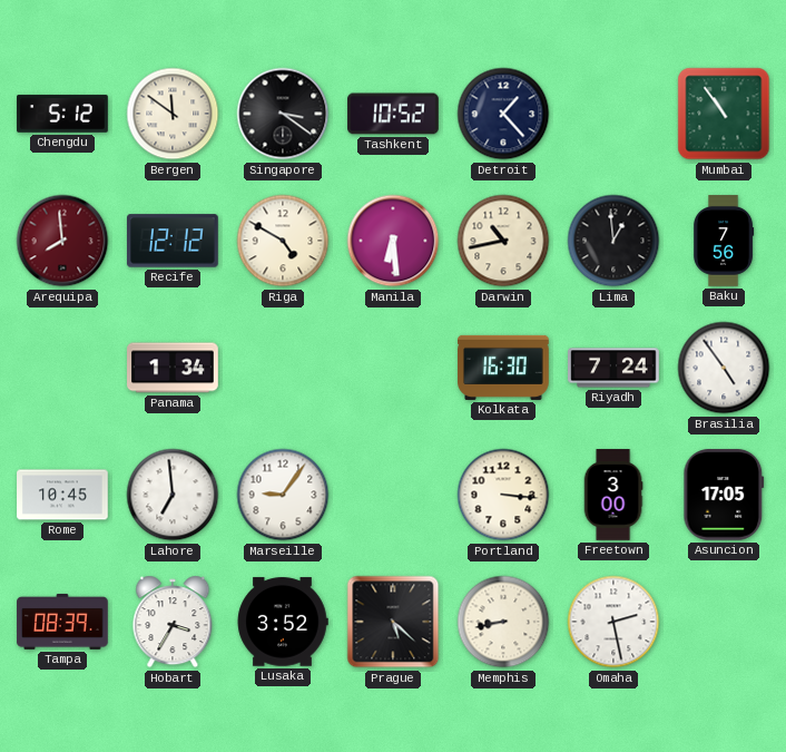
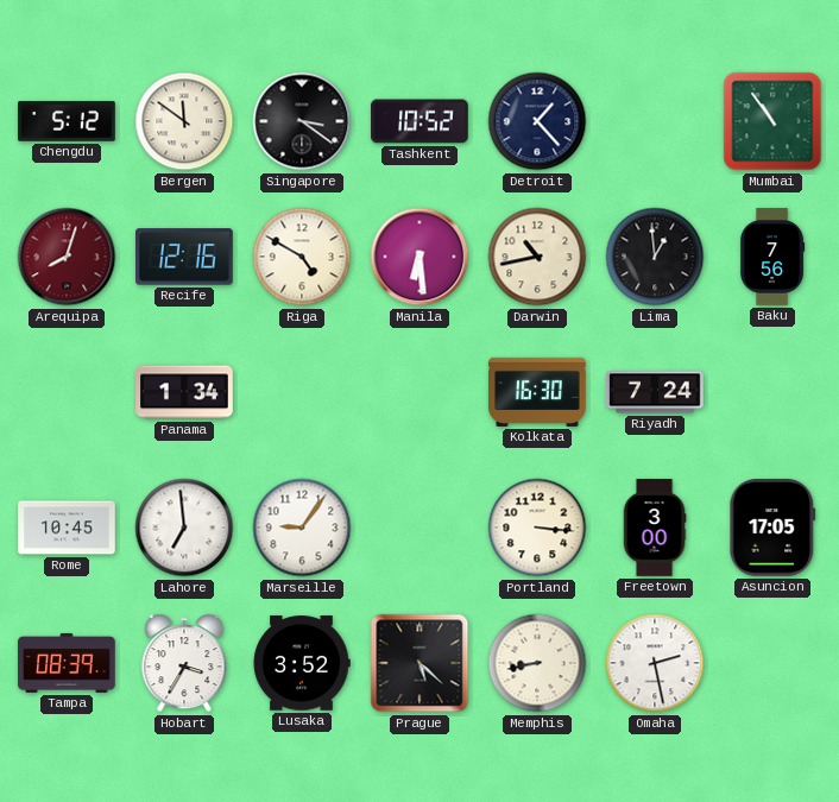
Arequipa: 7:59 -> 8:03 (67, 257)
Recife: 12:12 -> 12:16 (185, 257)
Brasilia: 4:54 -> none (724, 368)
